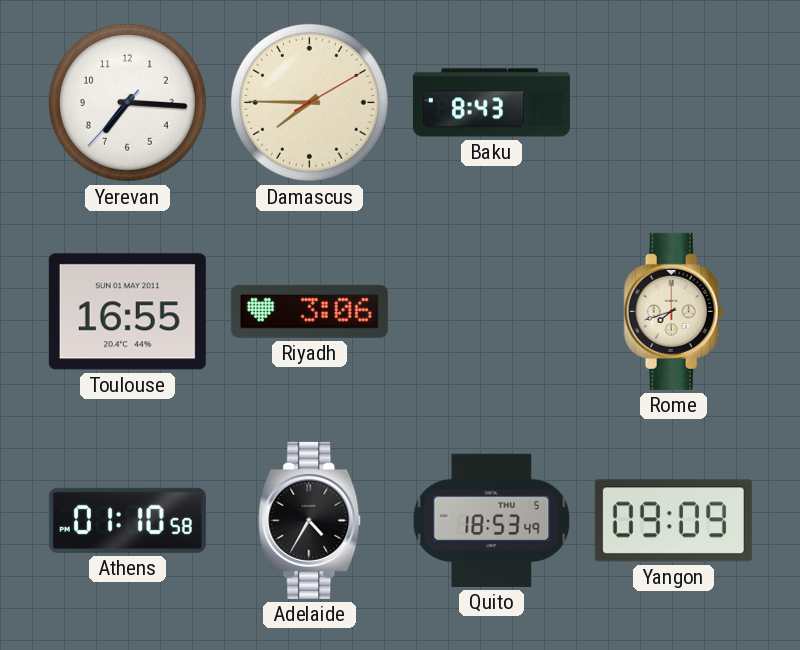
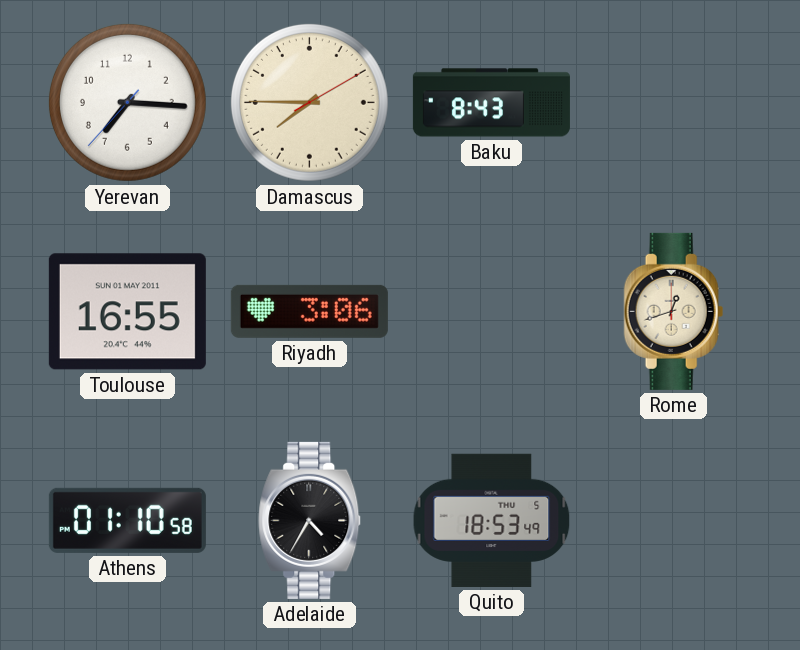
Rome: 7:42 -> 12:42 (674, 311)
Yangon: 09:09 -> none (673, 521)
